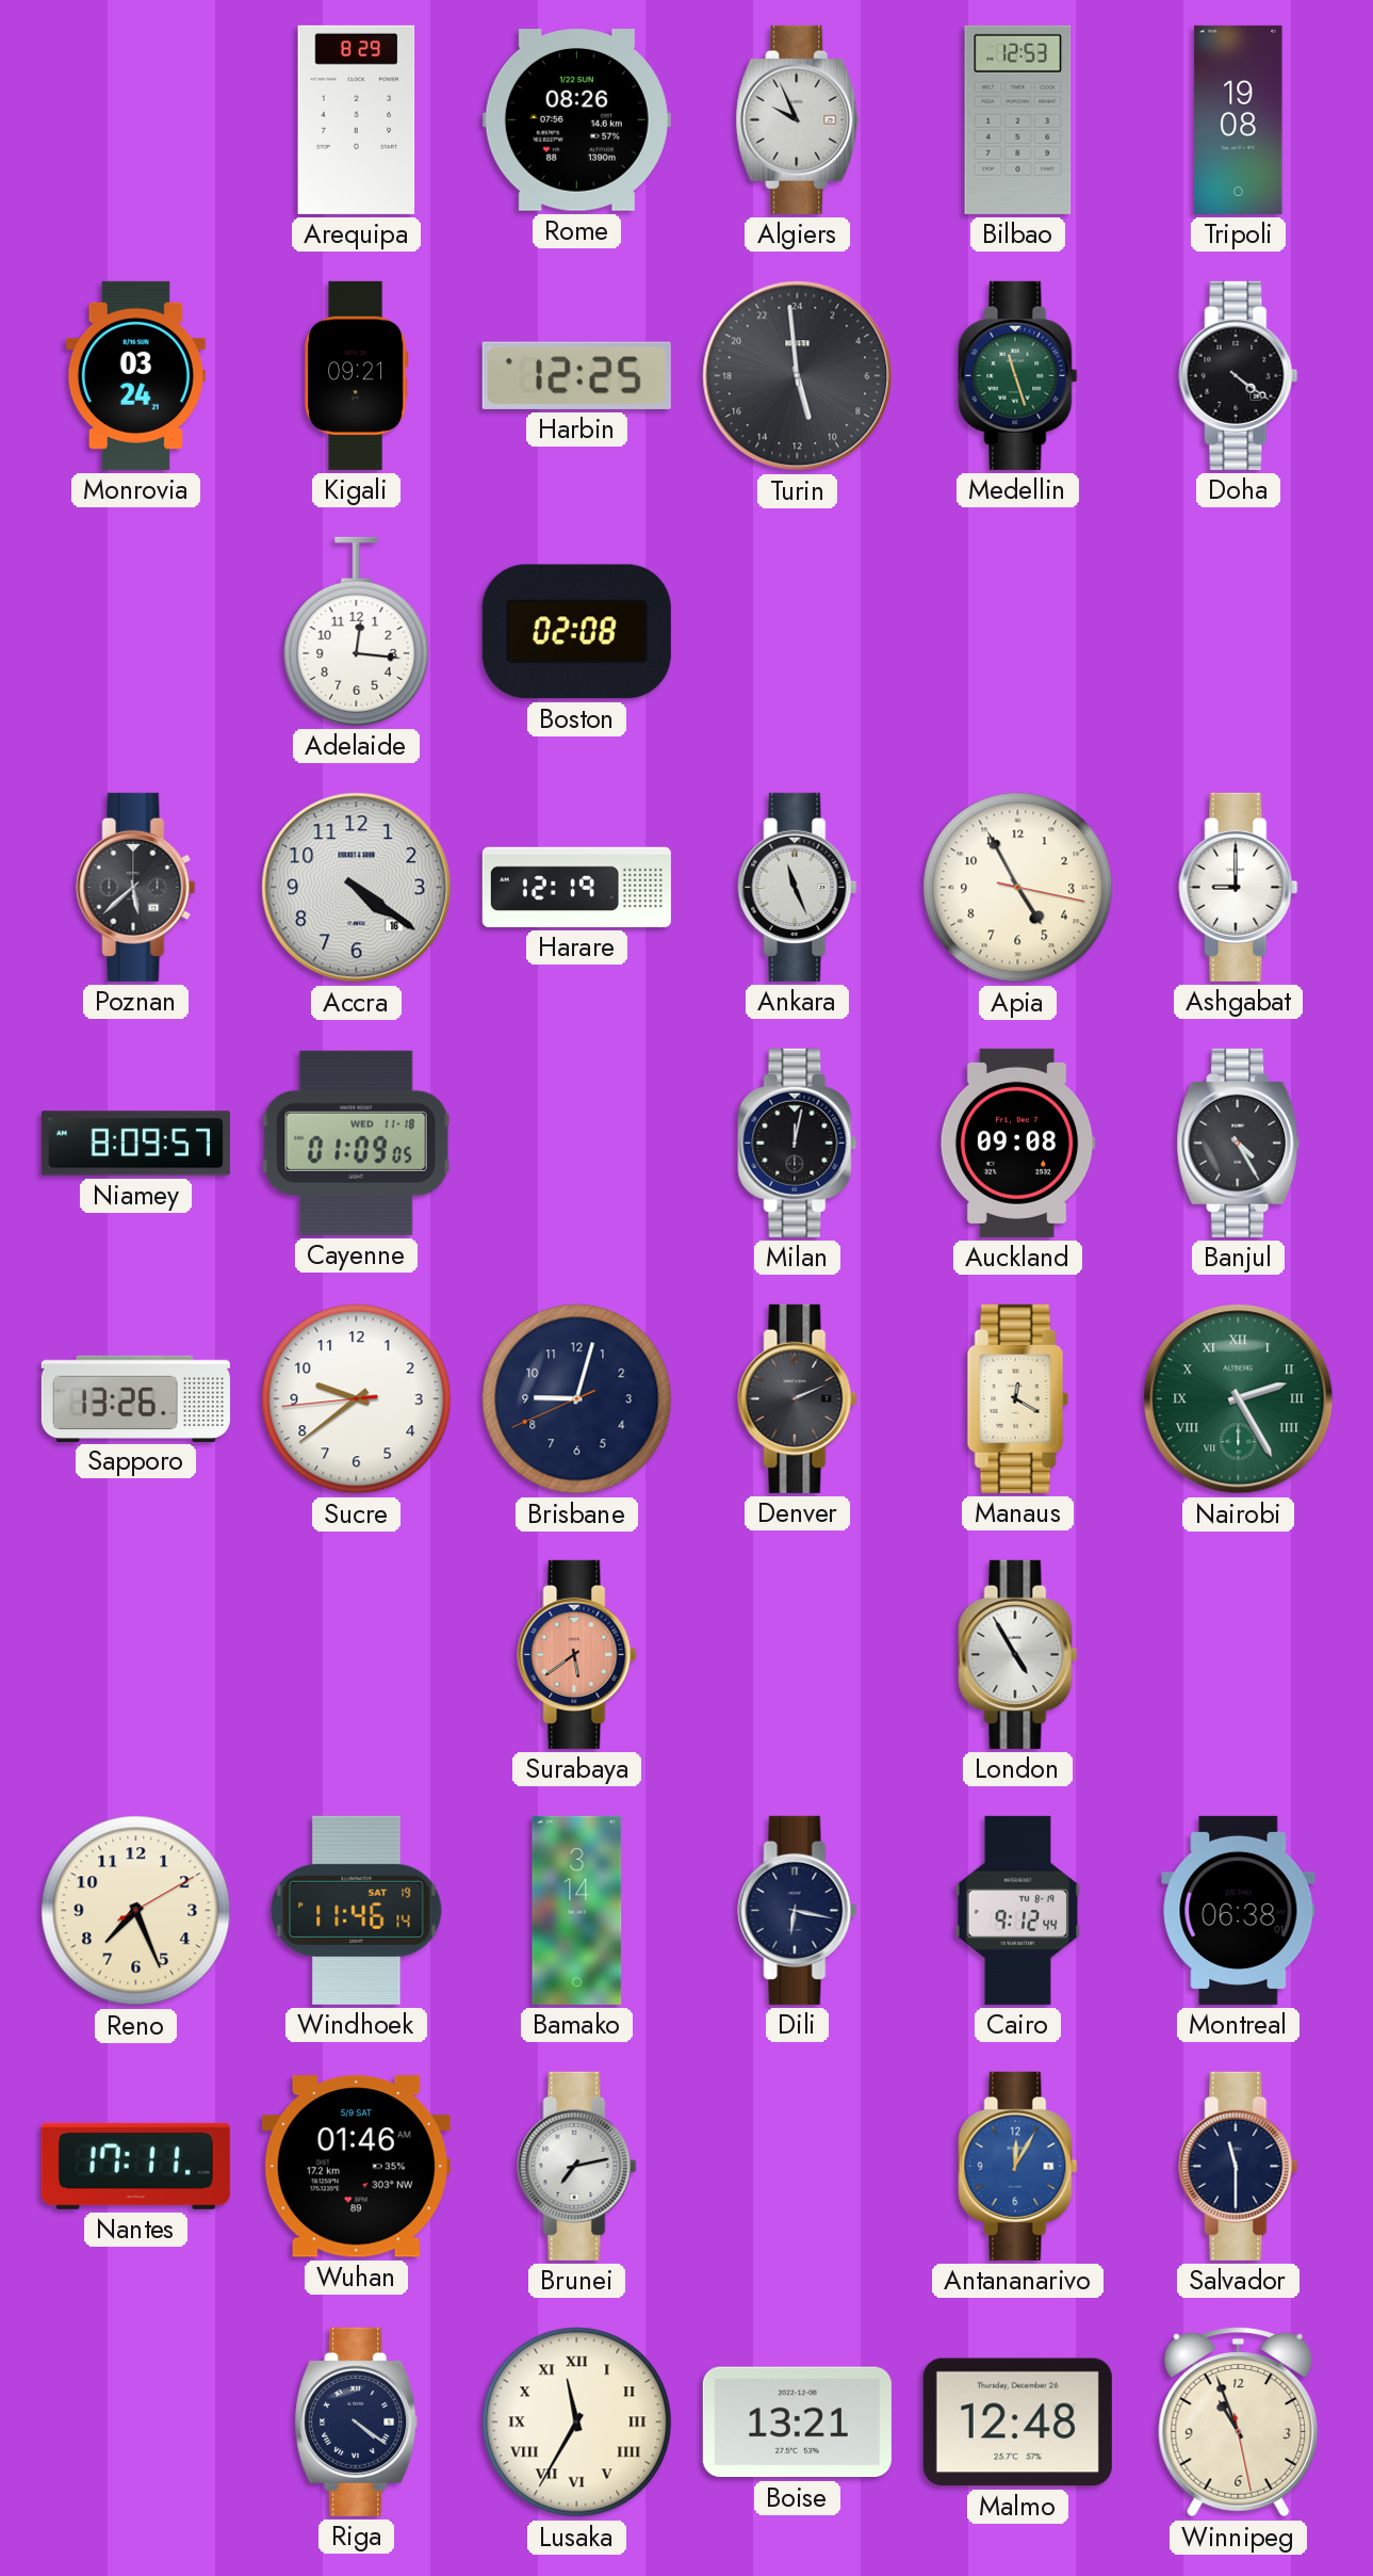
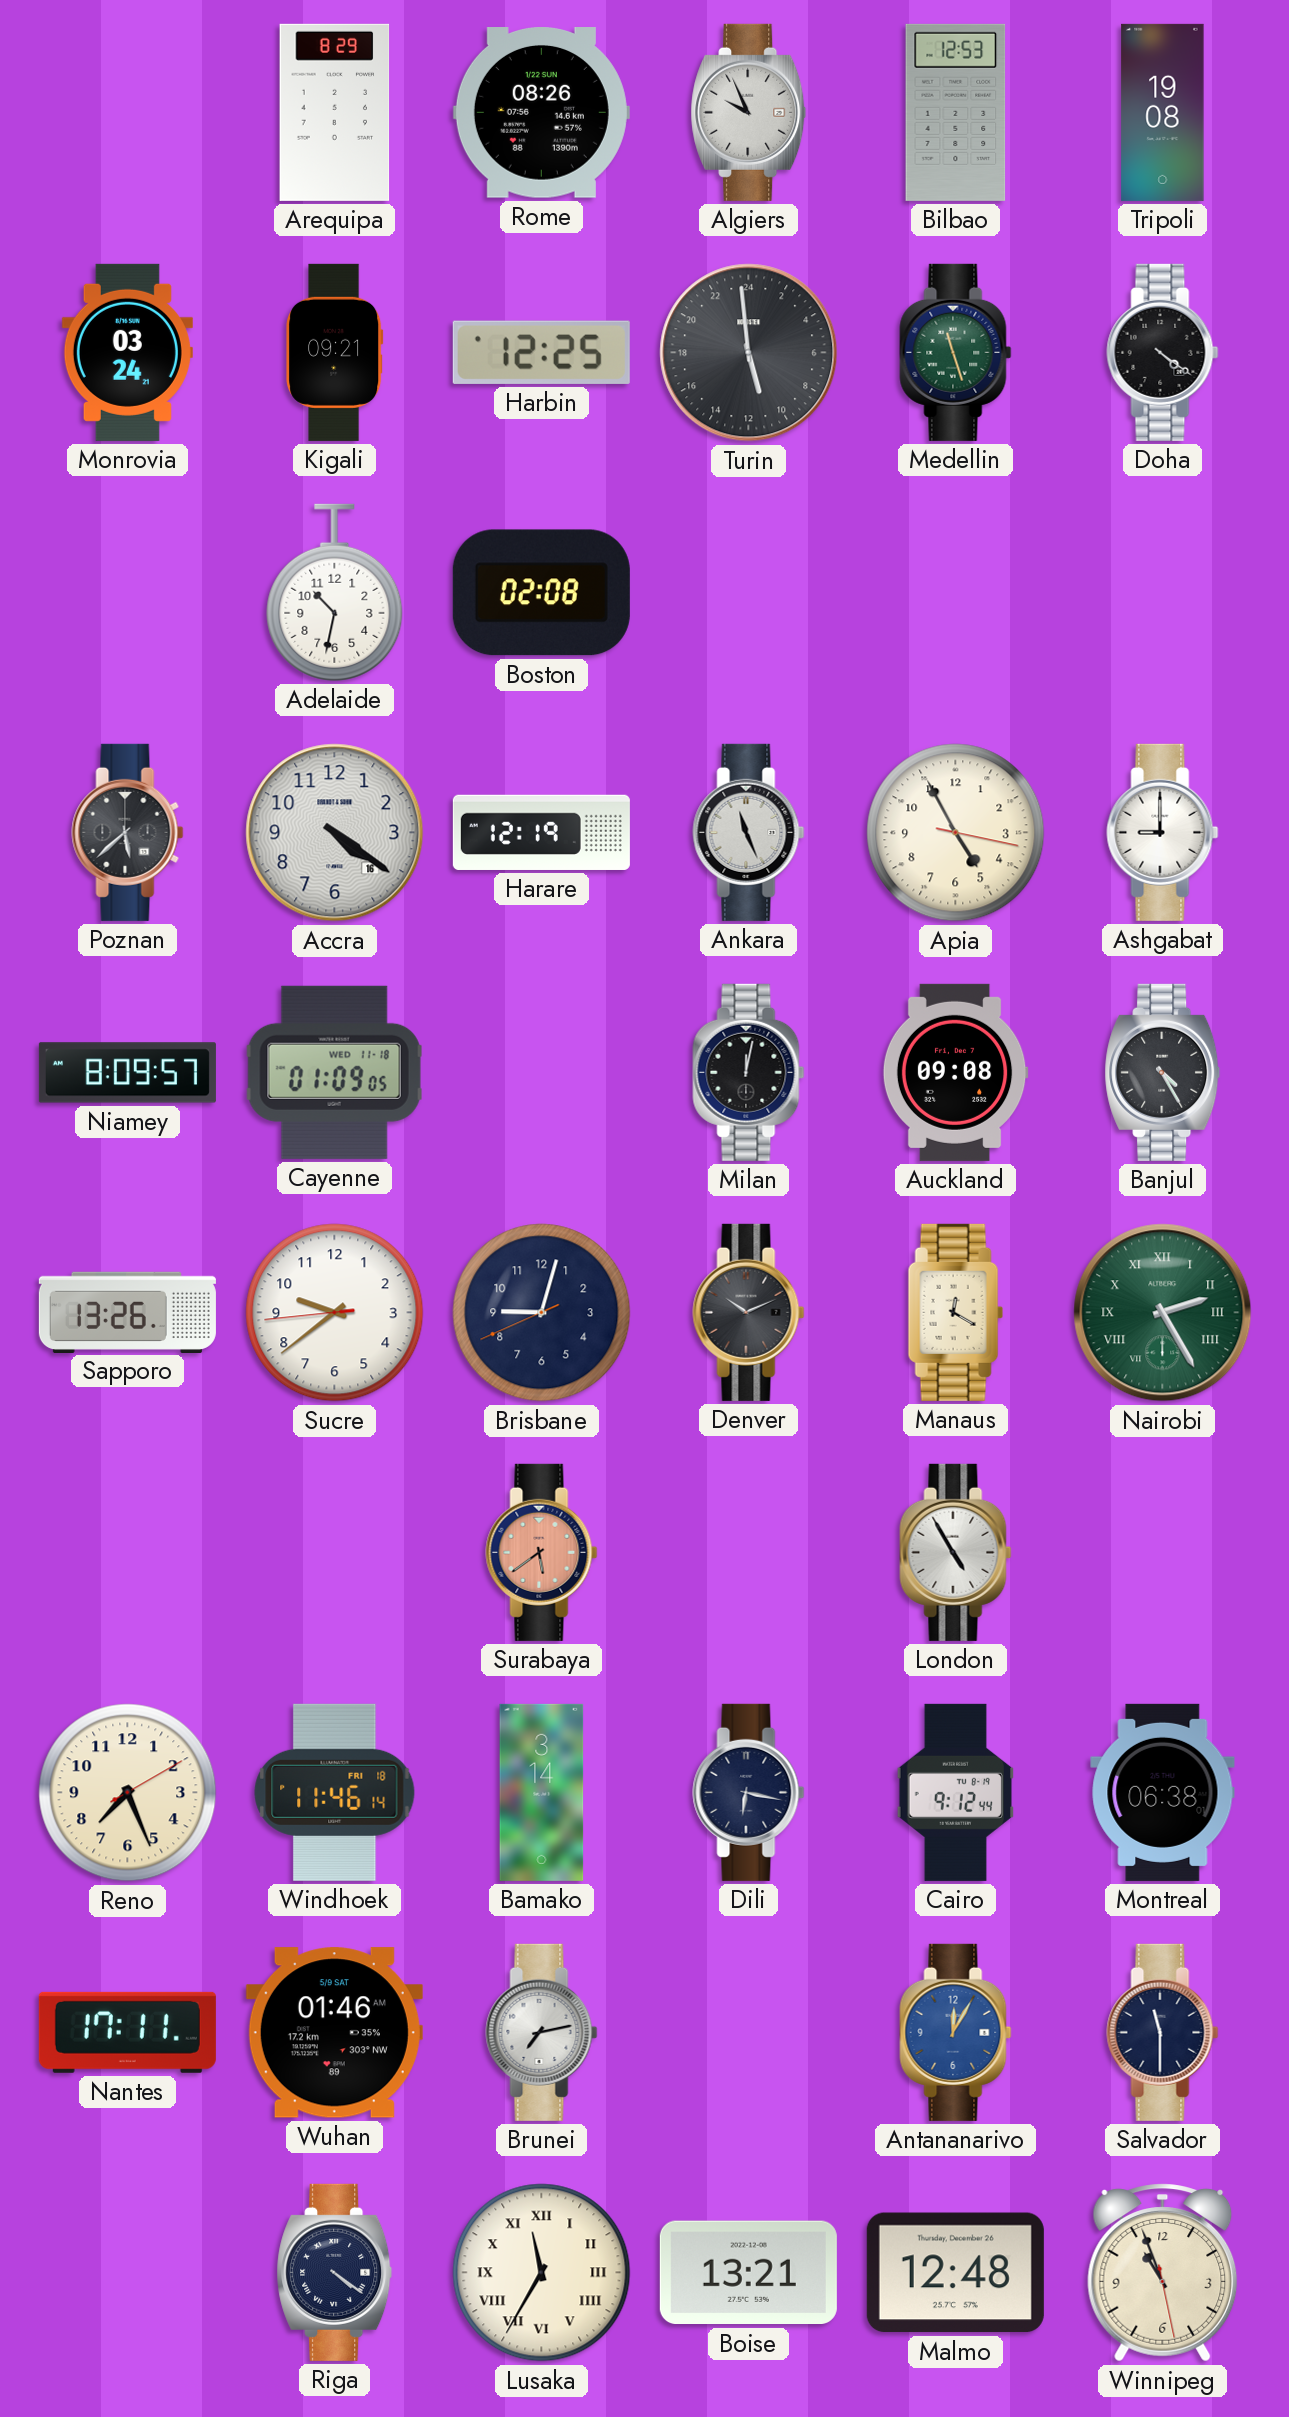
Adelaide: 12:16 -> 10:32 (335, 592)
Denver: 2:11 -> 10:11 (749, 1312)
Windhoek date: SAT 19 -> FRI 18 (335, 1792)
